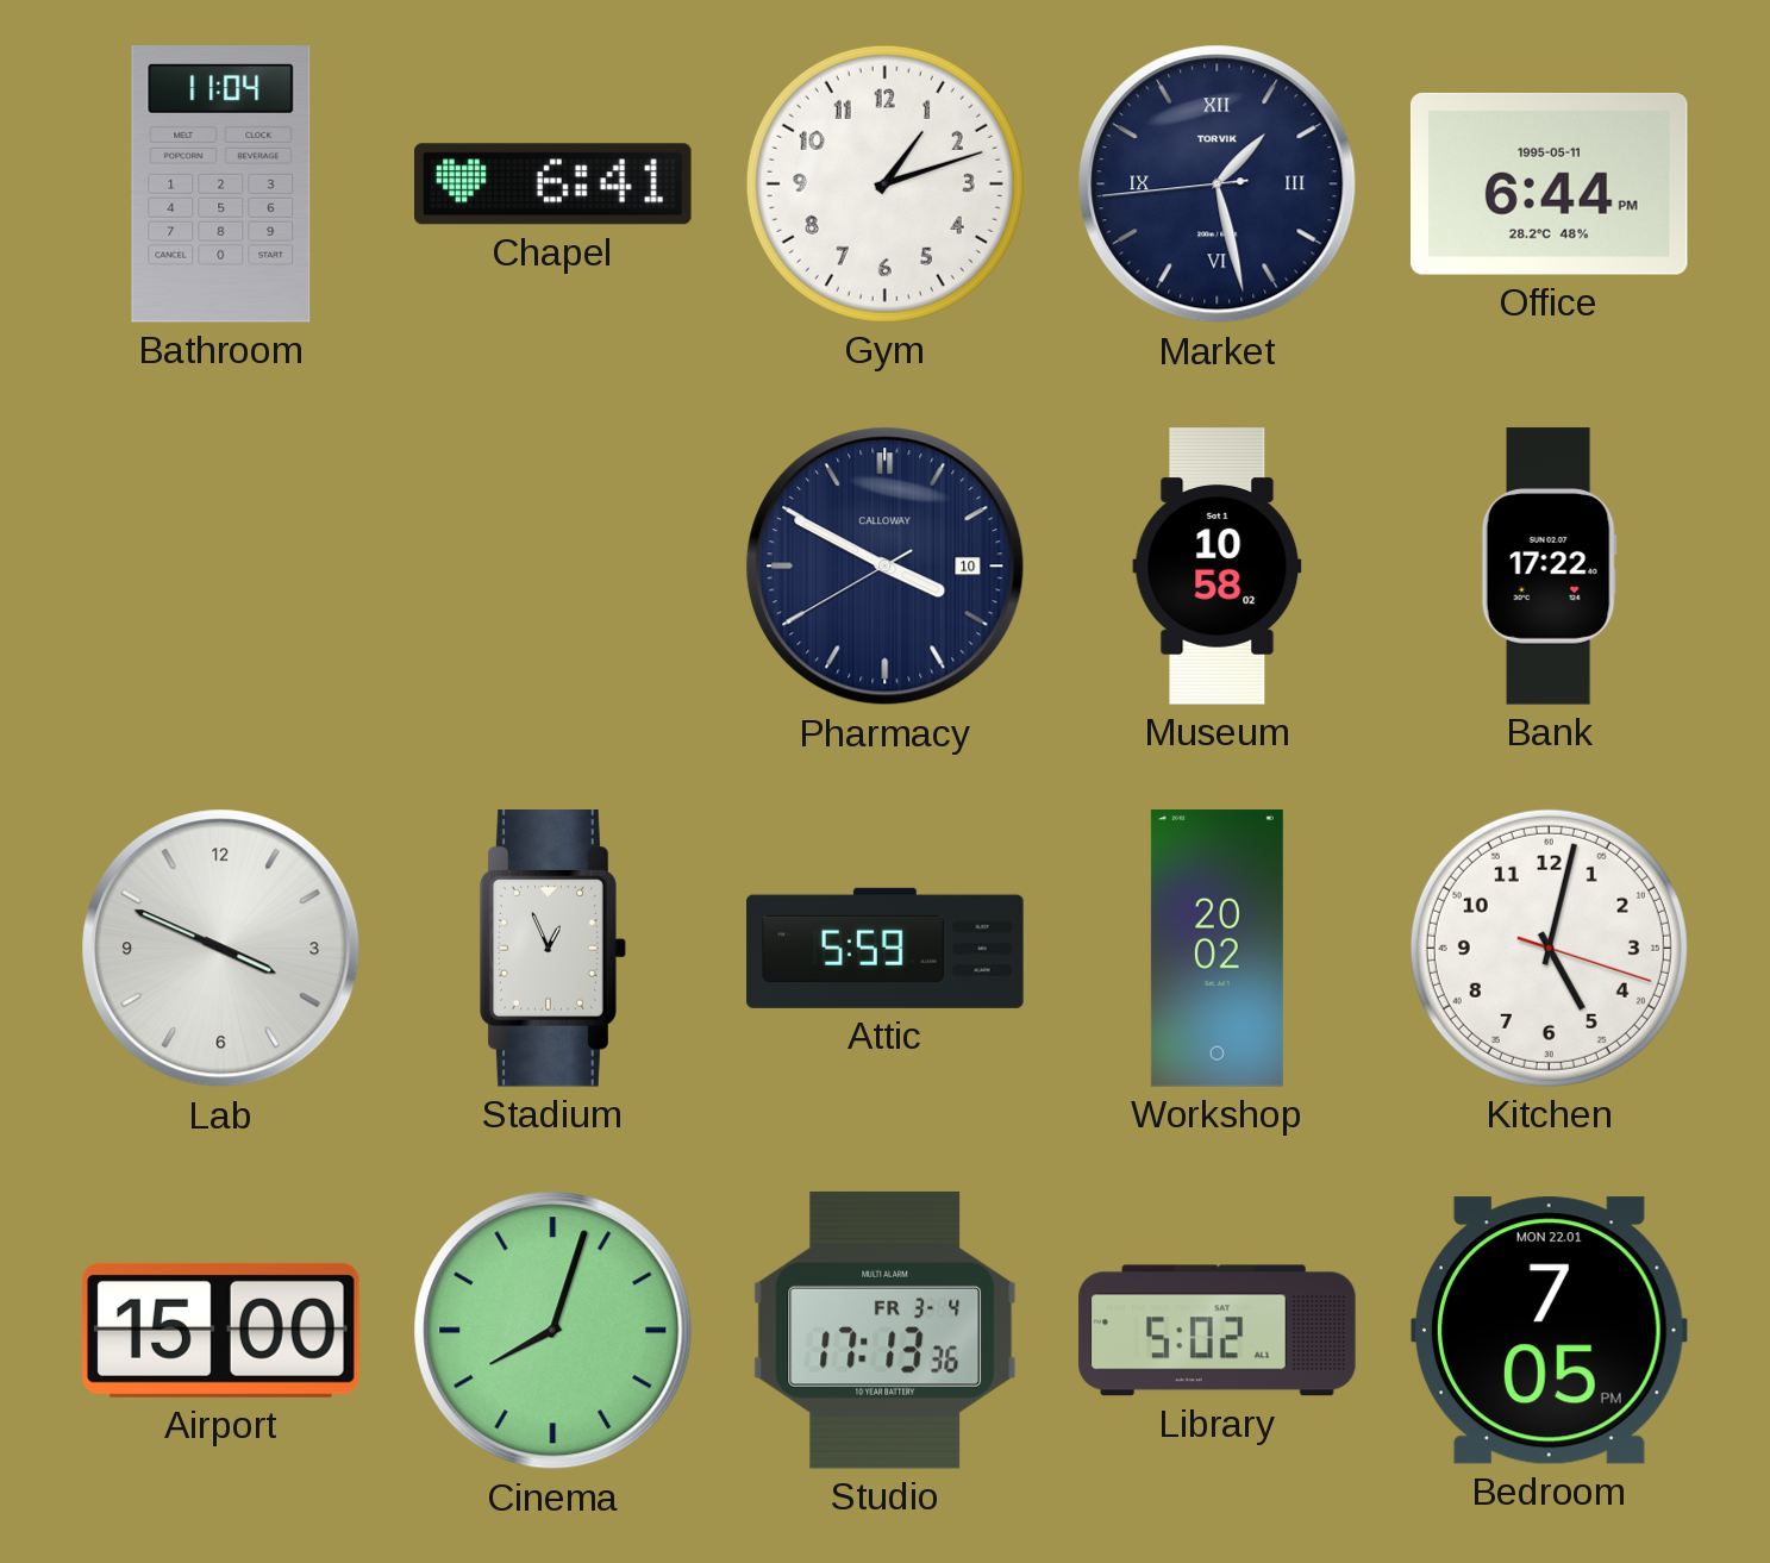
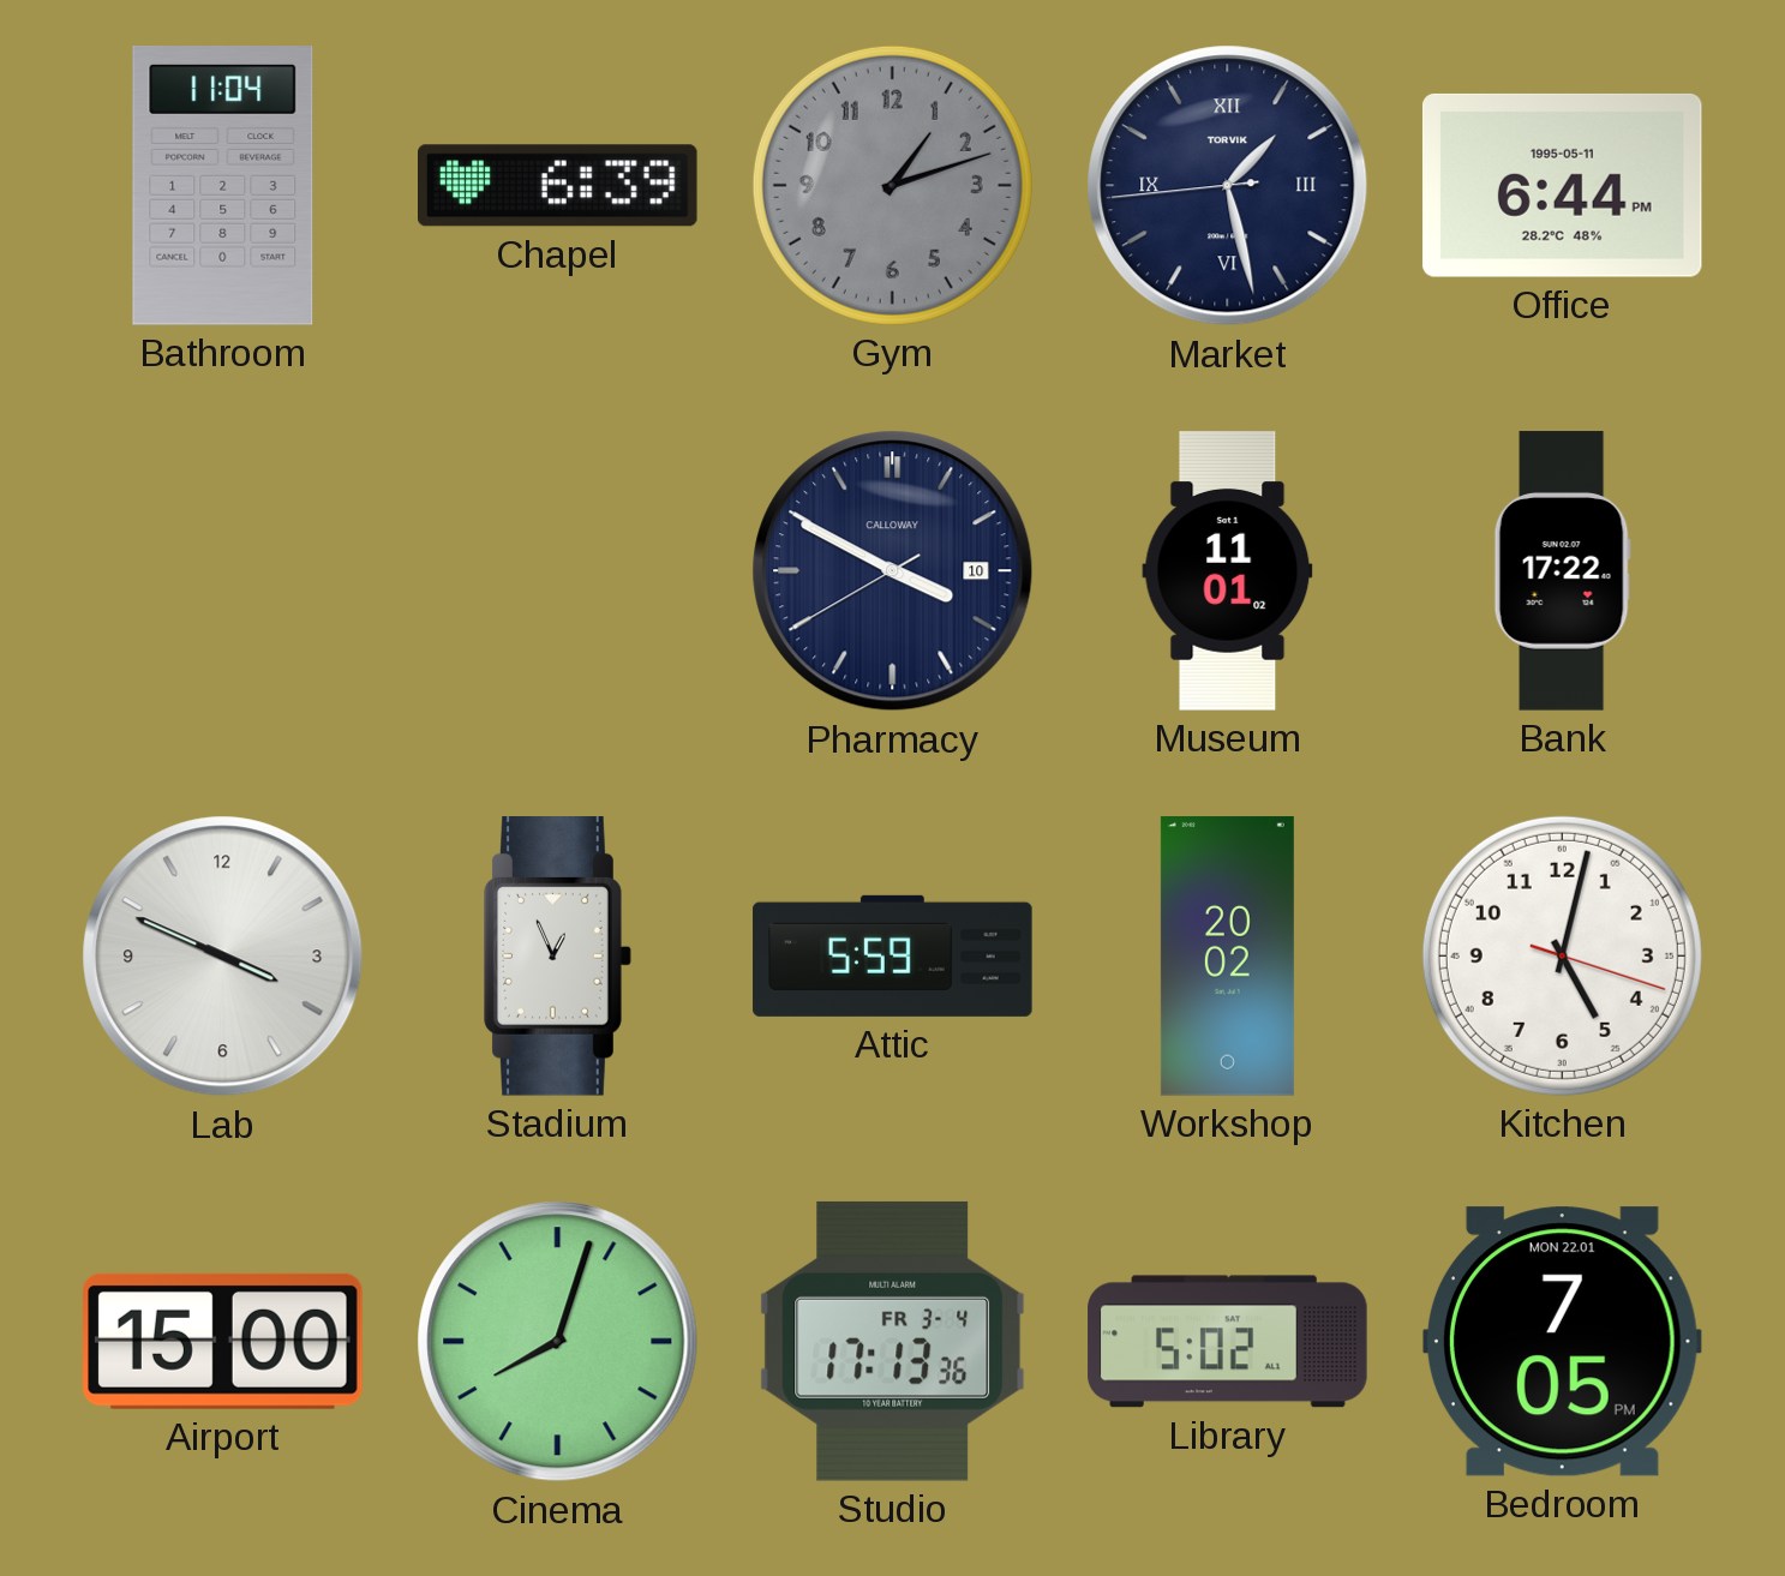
Chapel: 6:41 -> 6:39 (558, 186)
Gym dial: white -> grey (892, 185)
Museum: 10:58 -> 11:01 (1228, 571)
